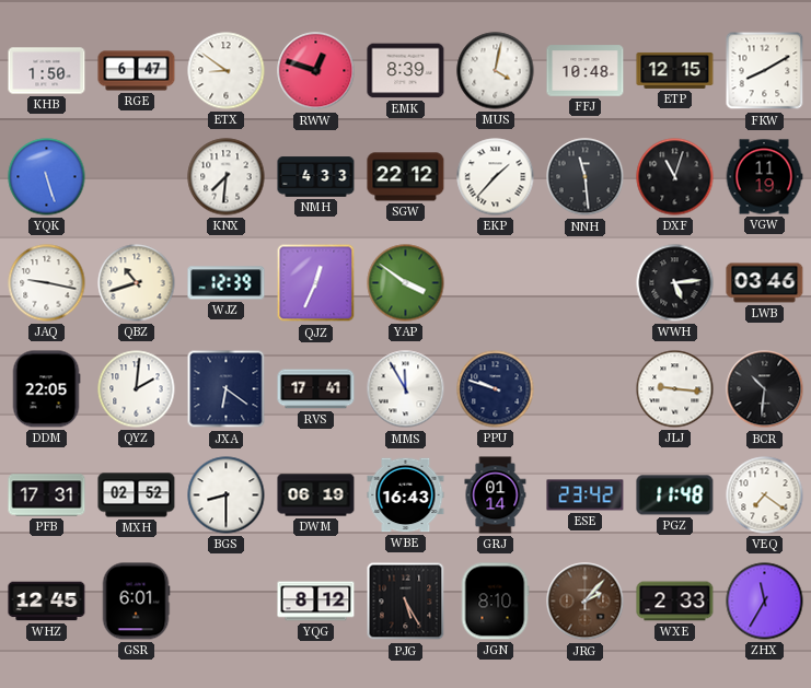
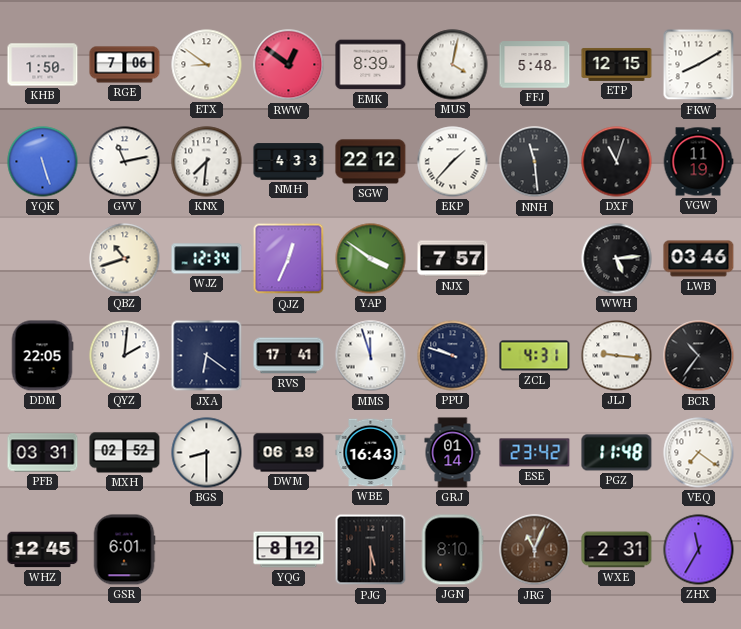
RGE: 6:47 -> 7:06 (125, 65)
RWW: 12:48 -> 12:51 (289, 65)
FFJ: 10:48 -> 5:48 (535, 65)
GVV: none -> 11:13 (125, 162)
JAQ: 9:17 -> none (47, 283)
WJZ: 12:39 -> 12:34 (207, 259)
NJX: none -> 7:57 (453, 259)
MMS: 11:55 -> 11:57 (371, 356)
ZCL: none -> 4:31 (535, 356)
BCR: 10:31 -> 10:36 (699, 356)
PFB: 17:31 -> 03:31 (43, 453)
PJG: 5:25 -> 5:30 (371, 550)
JRG: 2:07 -> 11:04 (535, 550)
WXE: 2:33 -> 2:31 (617, 550)
